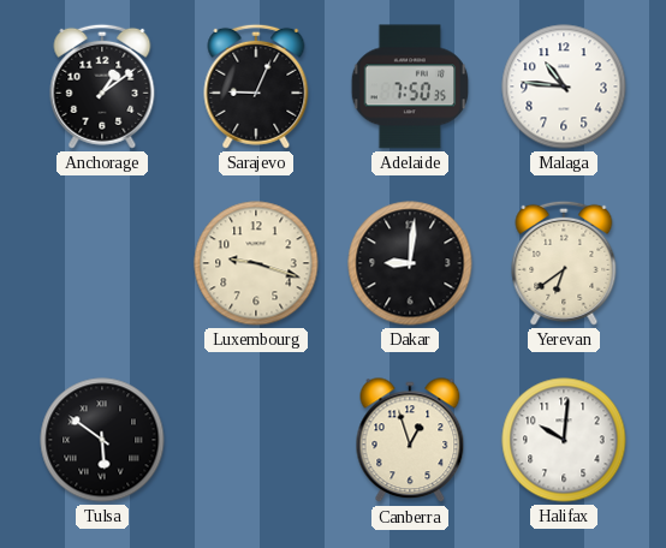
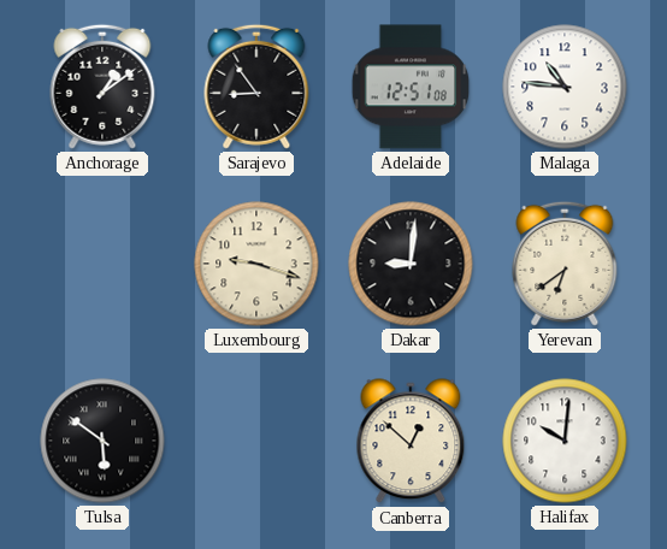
Sarajevo: 9:04 -> 8:54 (256, 87)
Adelaide: 7:50 -> 12:51 (411, 87)
Canberra: 12:57 -> 12:52 (411, 442)
